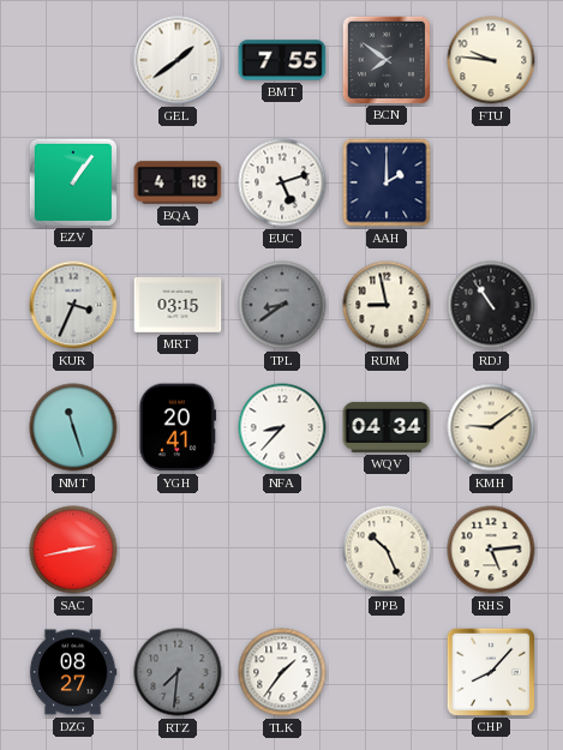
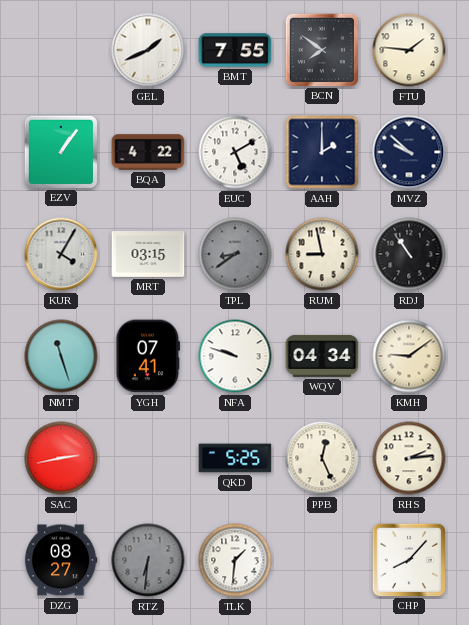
GEL: 1:39 -> 1:41 (148, 50)
FTU: 9:46 -> 1:46 (409, 50)
BQA: 4:18 -> 4:22 (148, 152)
EUC: 5:12 -> 5:10 (235, 152)
MVZ: none -> 9:52 (409, 152)
KUR: 3:34 -> 4:05 (61, 254)
YGH: 20:41 -> 07:41 (147, 356)
NFA: 8:37 -> 9:48 (235, 356)
QKD: none -> 5:25 (235, 458)
PPB: 10:26 -> 12:26 (322, 458)
RHS: 5:14 -> 2:14 (409, 458)
RTZ: 7:31 -> 6:31 (148, 560)
TLK: 1:36 -> 1:31 (235, 560)
